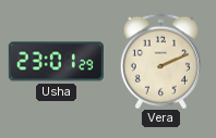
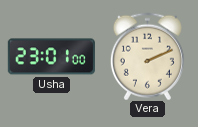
Usha: 23:01:29 -> 23:01:00 (51, 57)
